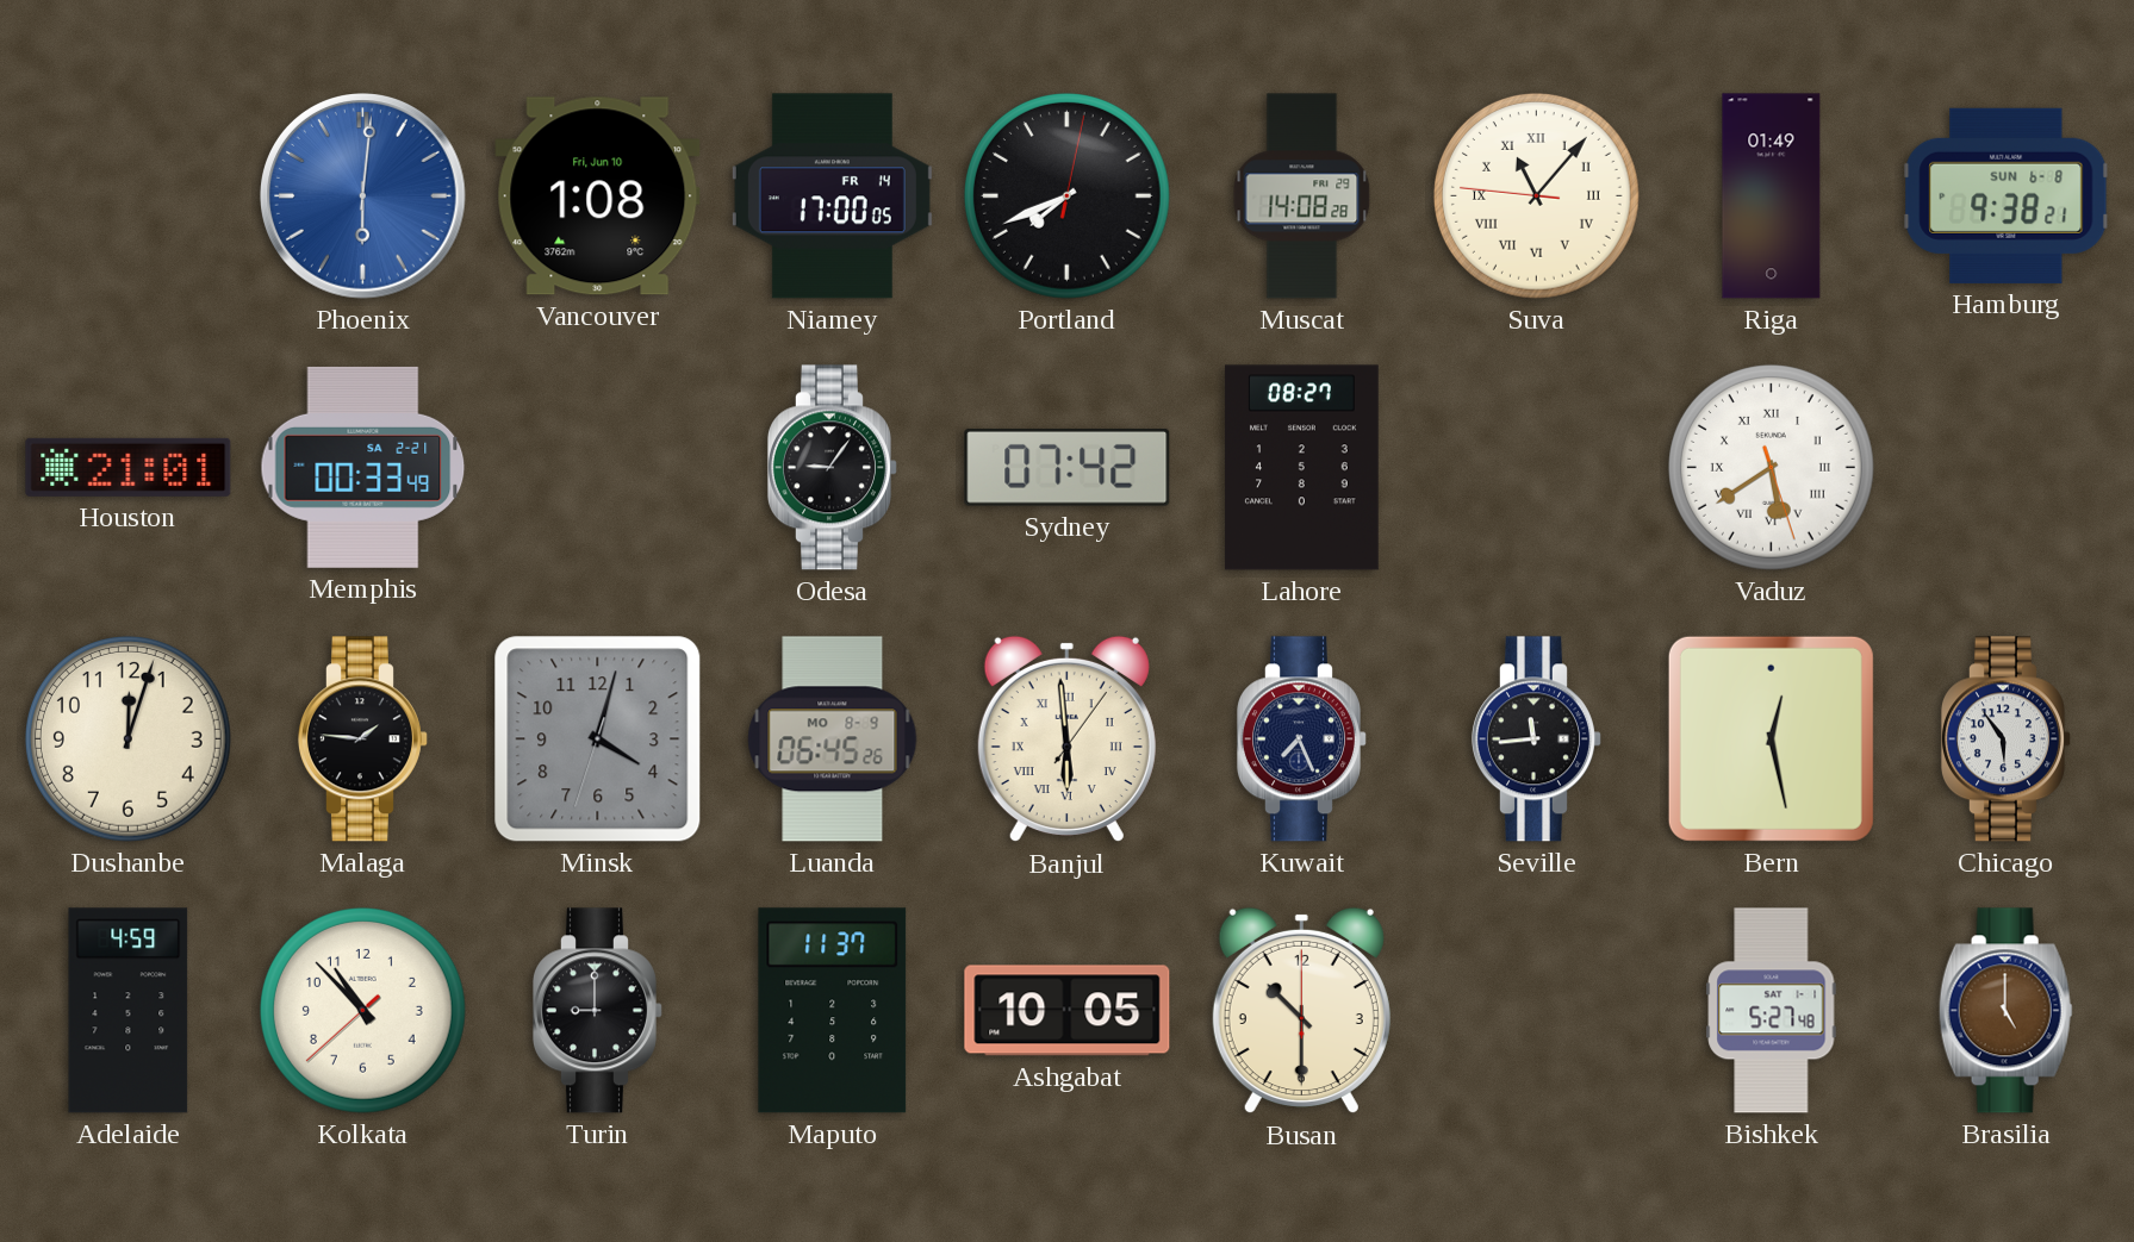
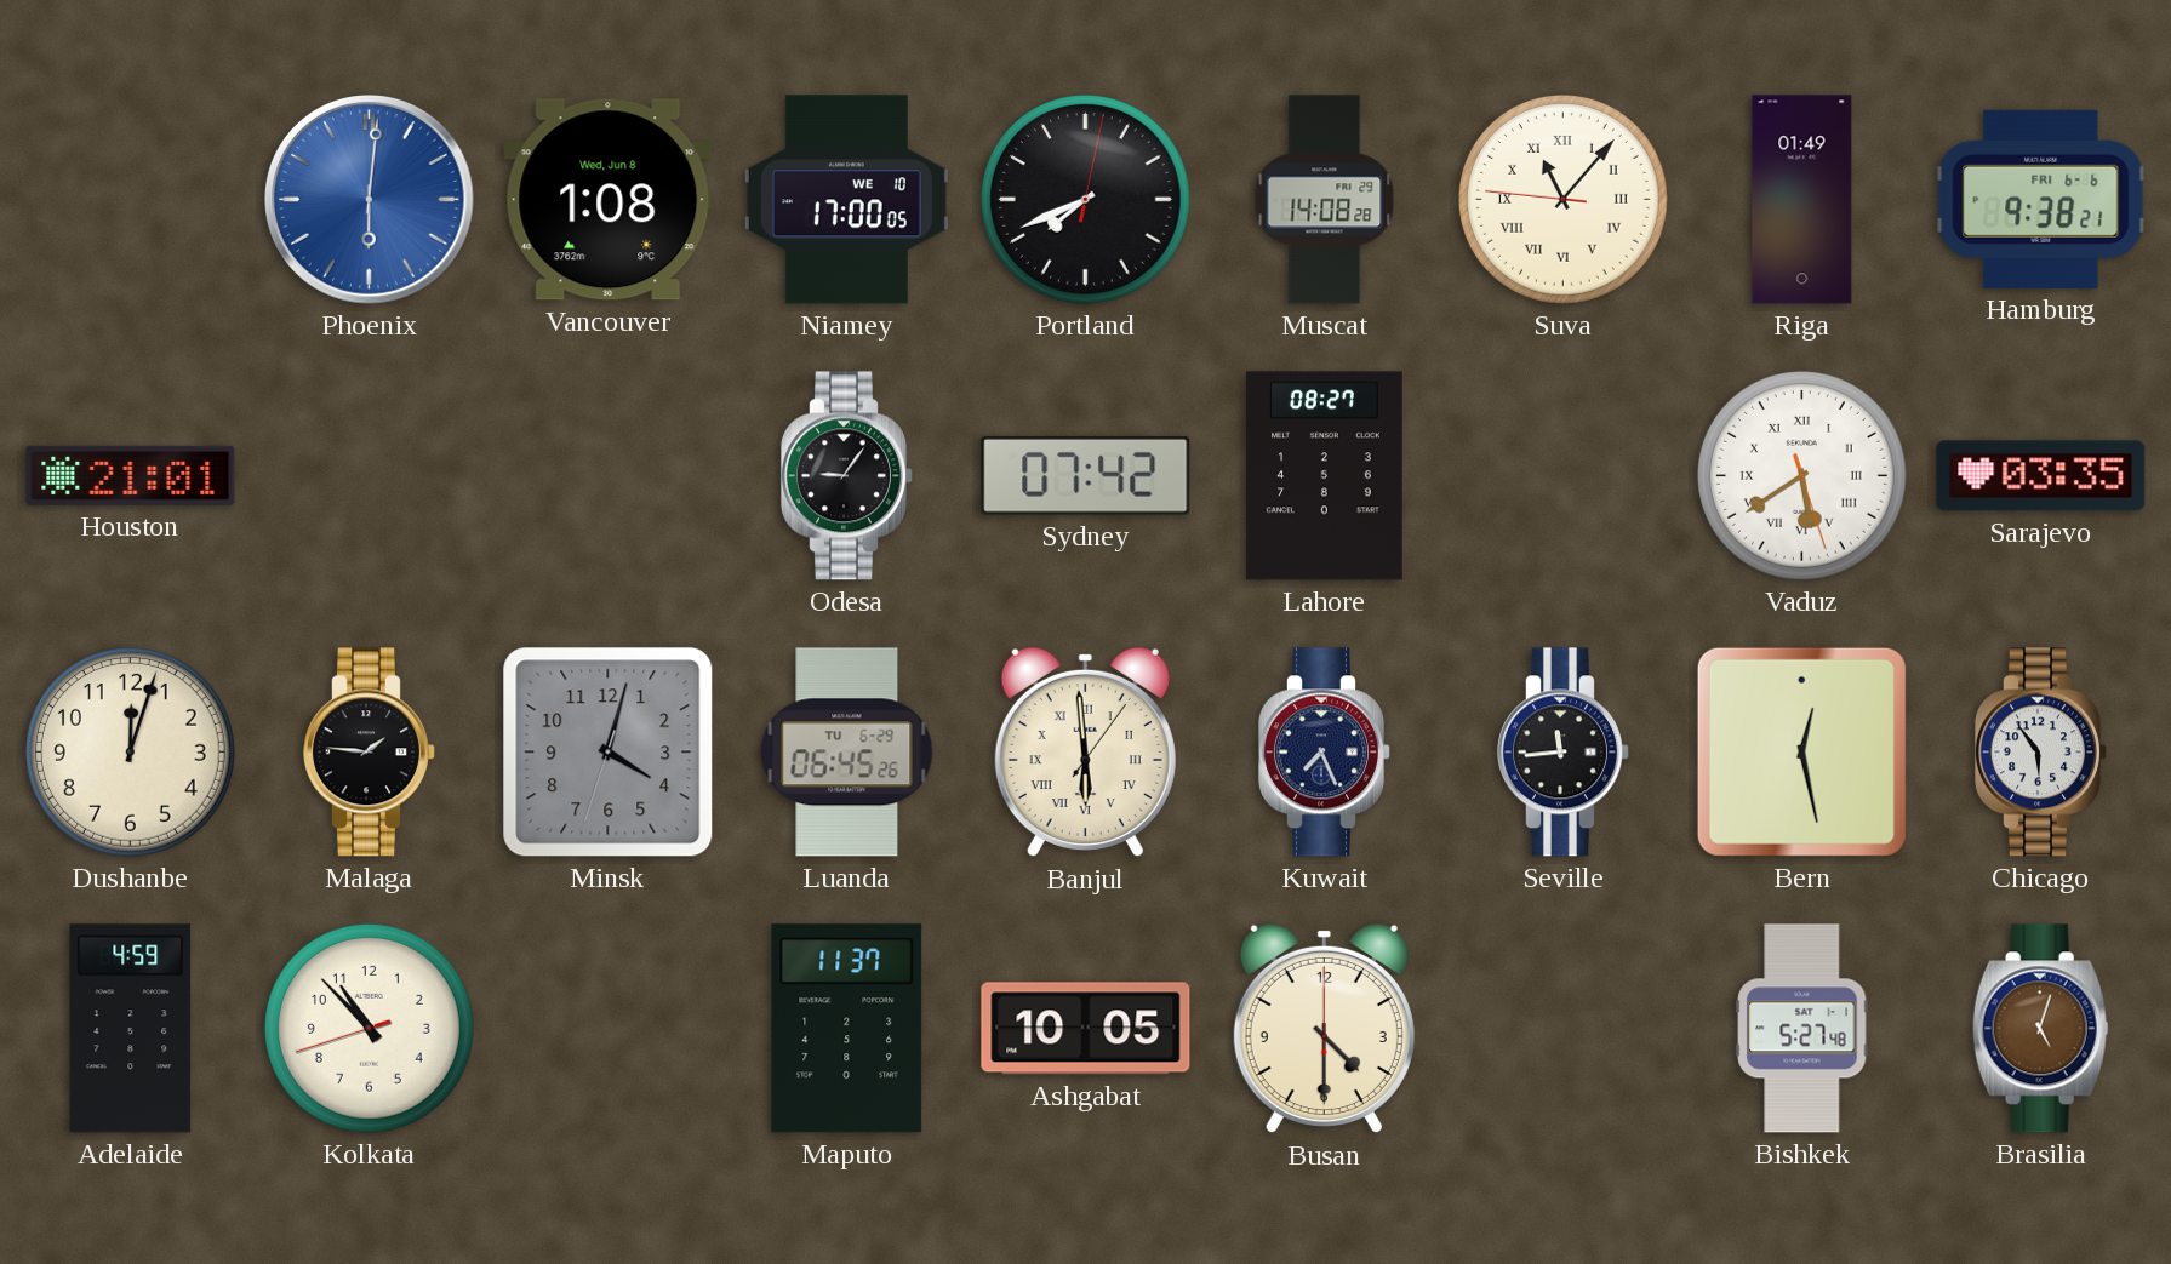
Vancouver date: Fri, Jun 10 -> Wed, Jun 8 (609, 200)
Niamey date: FR 14 -> WE 10 (846, 200)
Hamburg date: SUN 6-8 -> FRI 6-6 (2041, 199)
Memphis: 00:33 -> none (363, 467)
Sarajevo: none -> 03:35 (2041, 476)
Luanda date: MO 8-9 -> TU 6-29 (847, 753)
Kolkata: 10:52:38 -> 10:52:42 (369, 1028)
Turin: 9:00 -> none (597, 1011)
Busan: 10:30 -> 4:30 (1324, 1029)
Brasilia: 5:00 -> 5:03 (2040, 1029)
